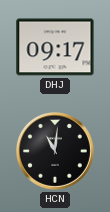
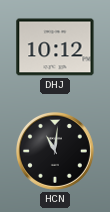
DHJ: 09:17 -> 10:12 (55, 47)
